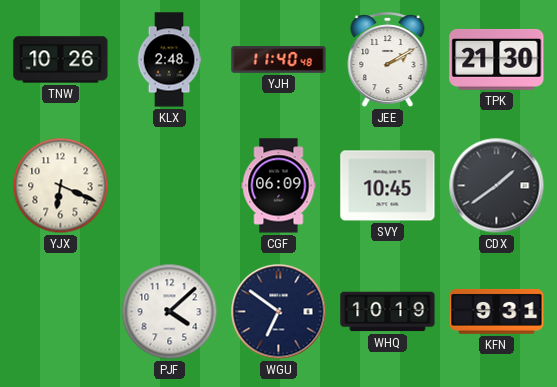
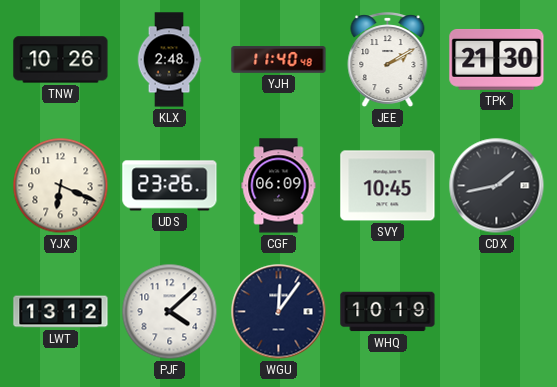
UDS: none -> 23:26 (170, 186)
CDX: 1:39 -> 1:43 (497, 186)
LWT: none -> 13:12 (61, 312)
WGU: 6:51 -> 12:06 (279, 312)
KFN: 9:31 -> none (497, 312)
